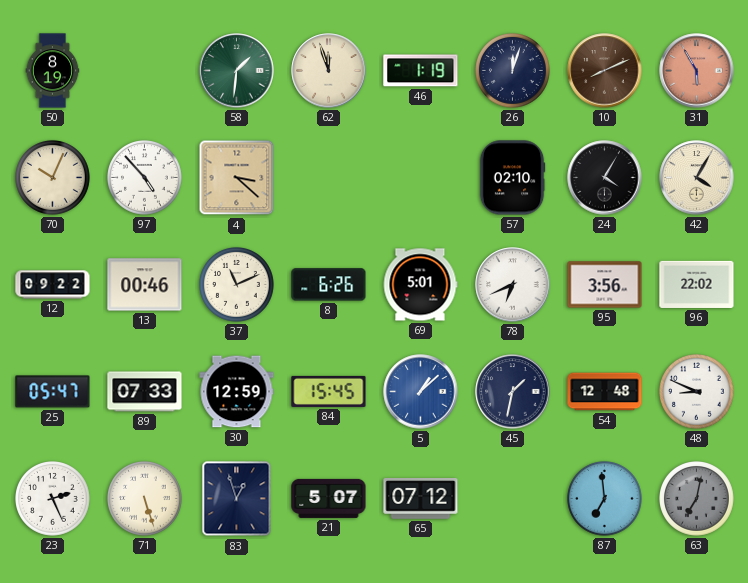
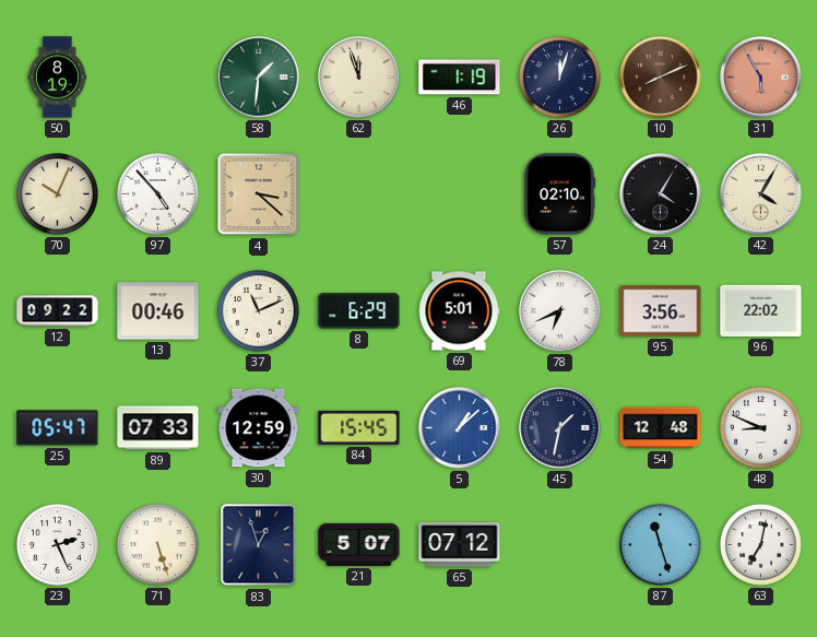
8: 6:26 -> 6:29 (359, 311)
87: 6:59 -> 11:27 (661, 545)
63 dial: grey -> white (761, 545)
